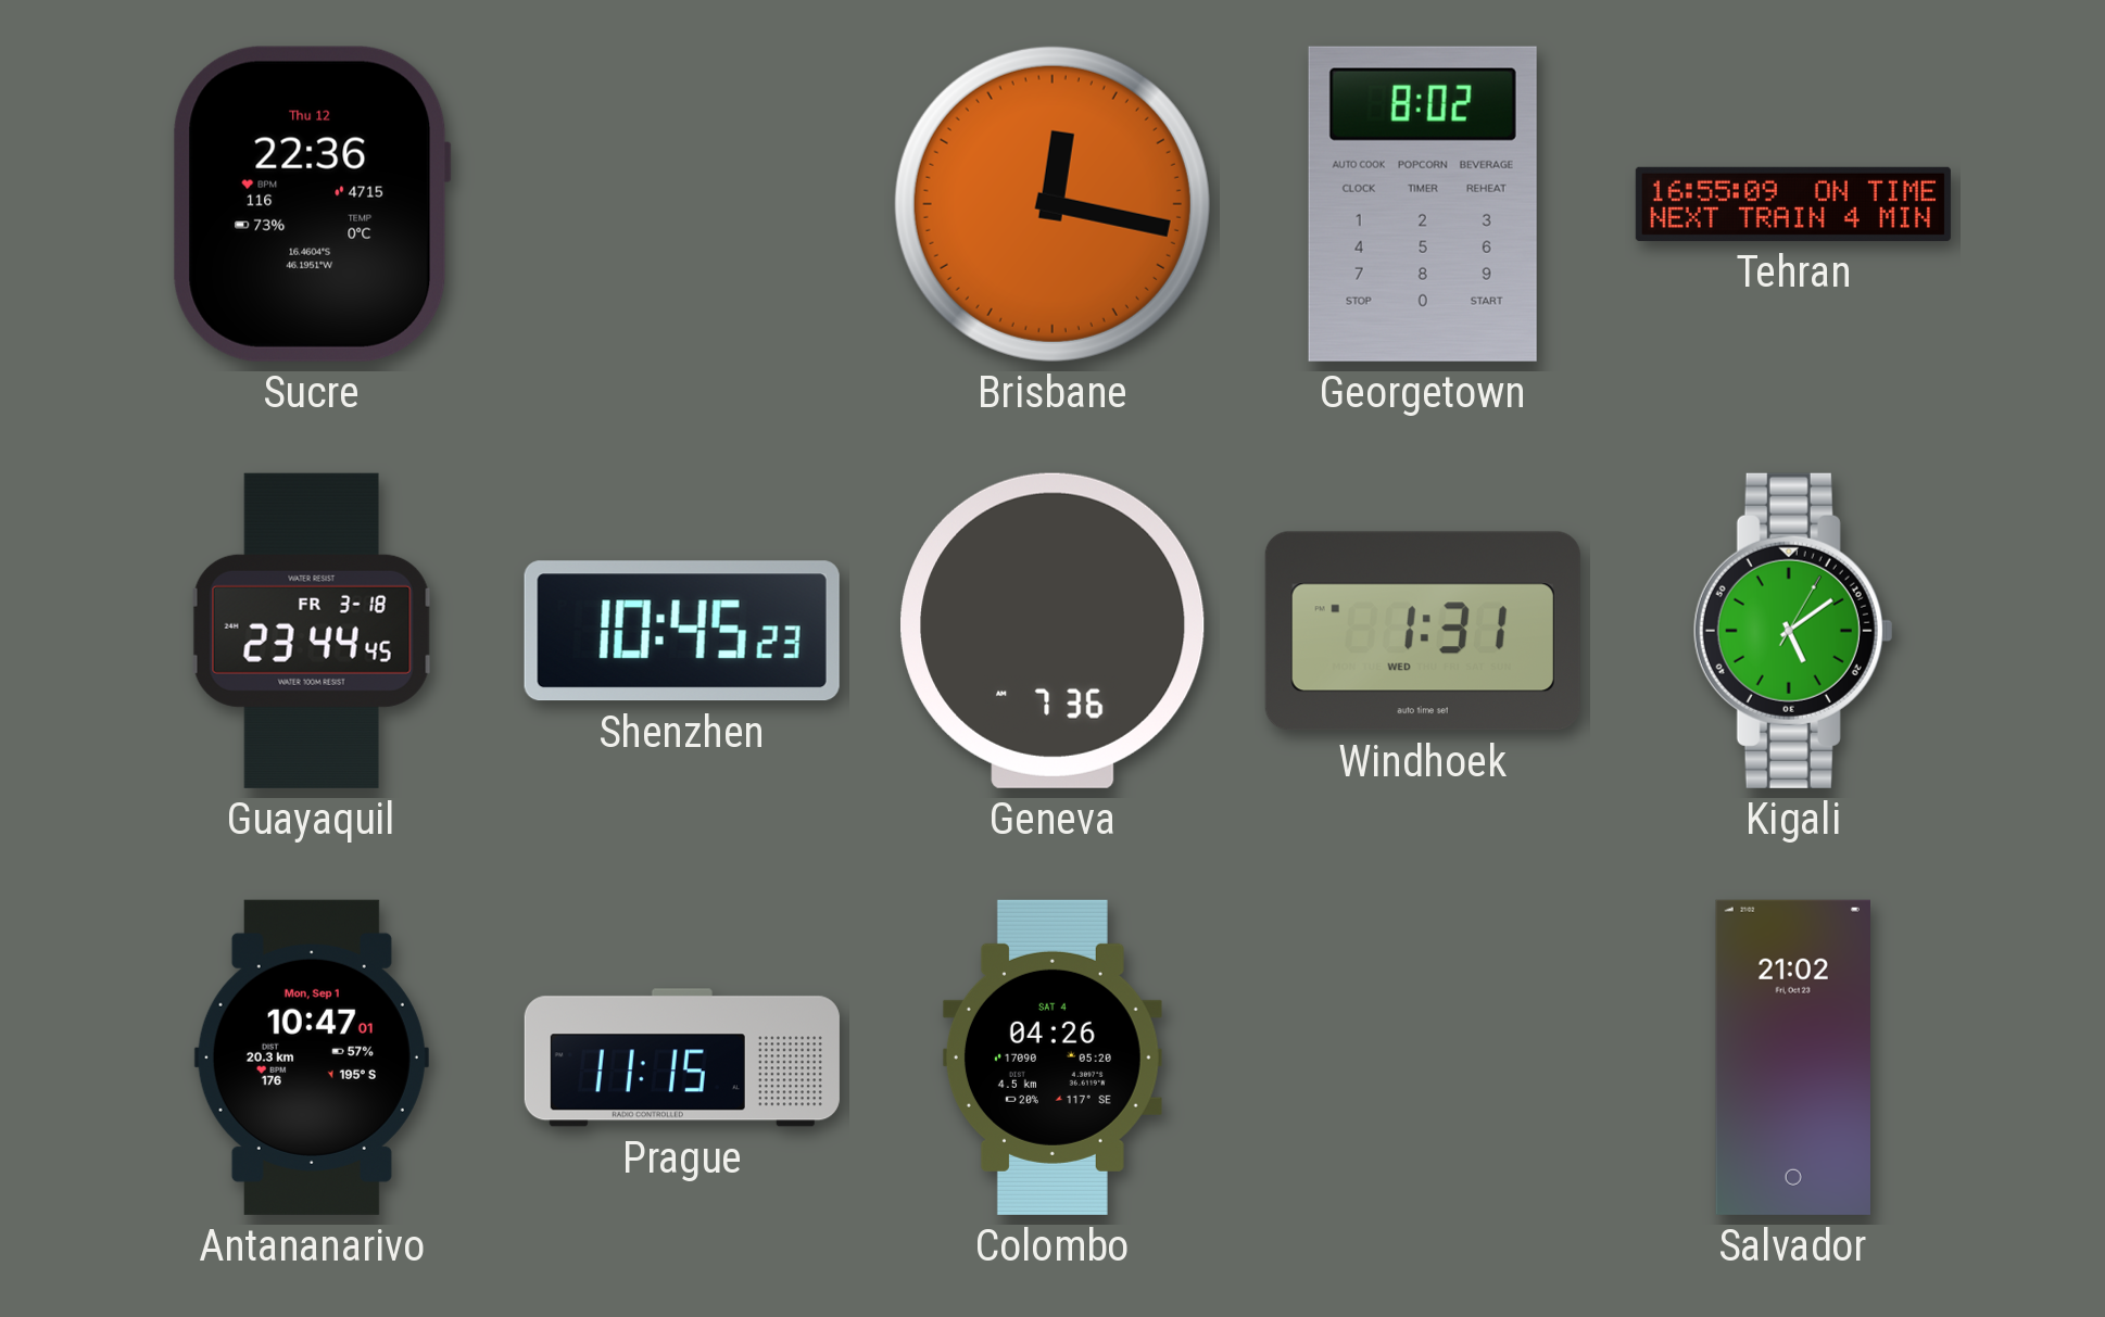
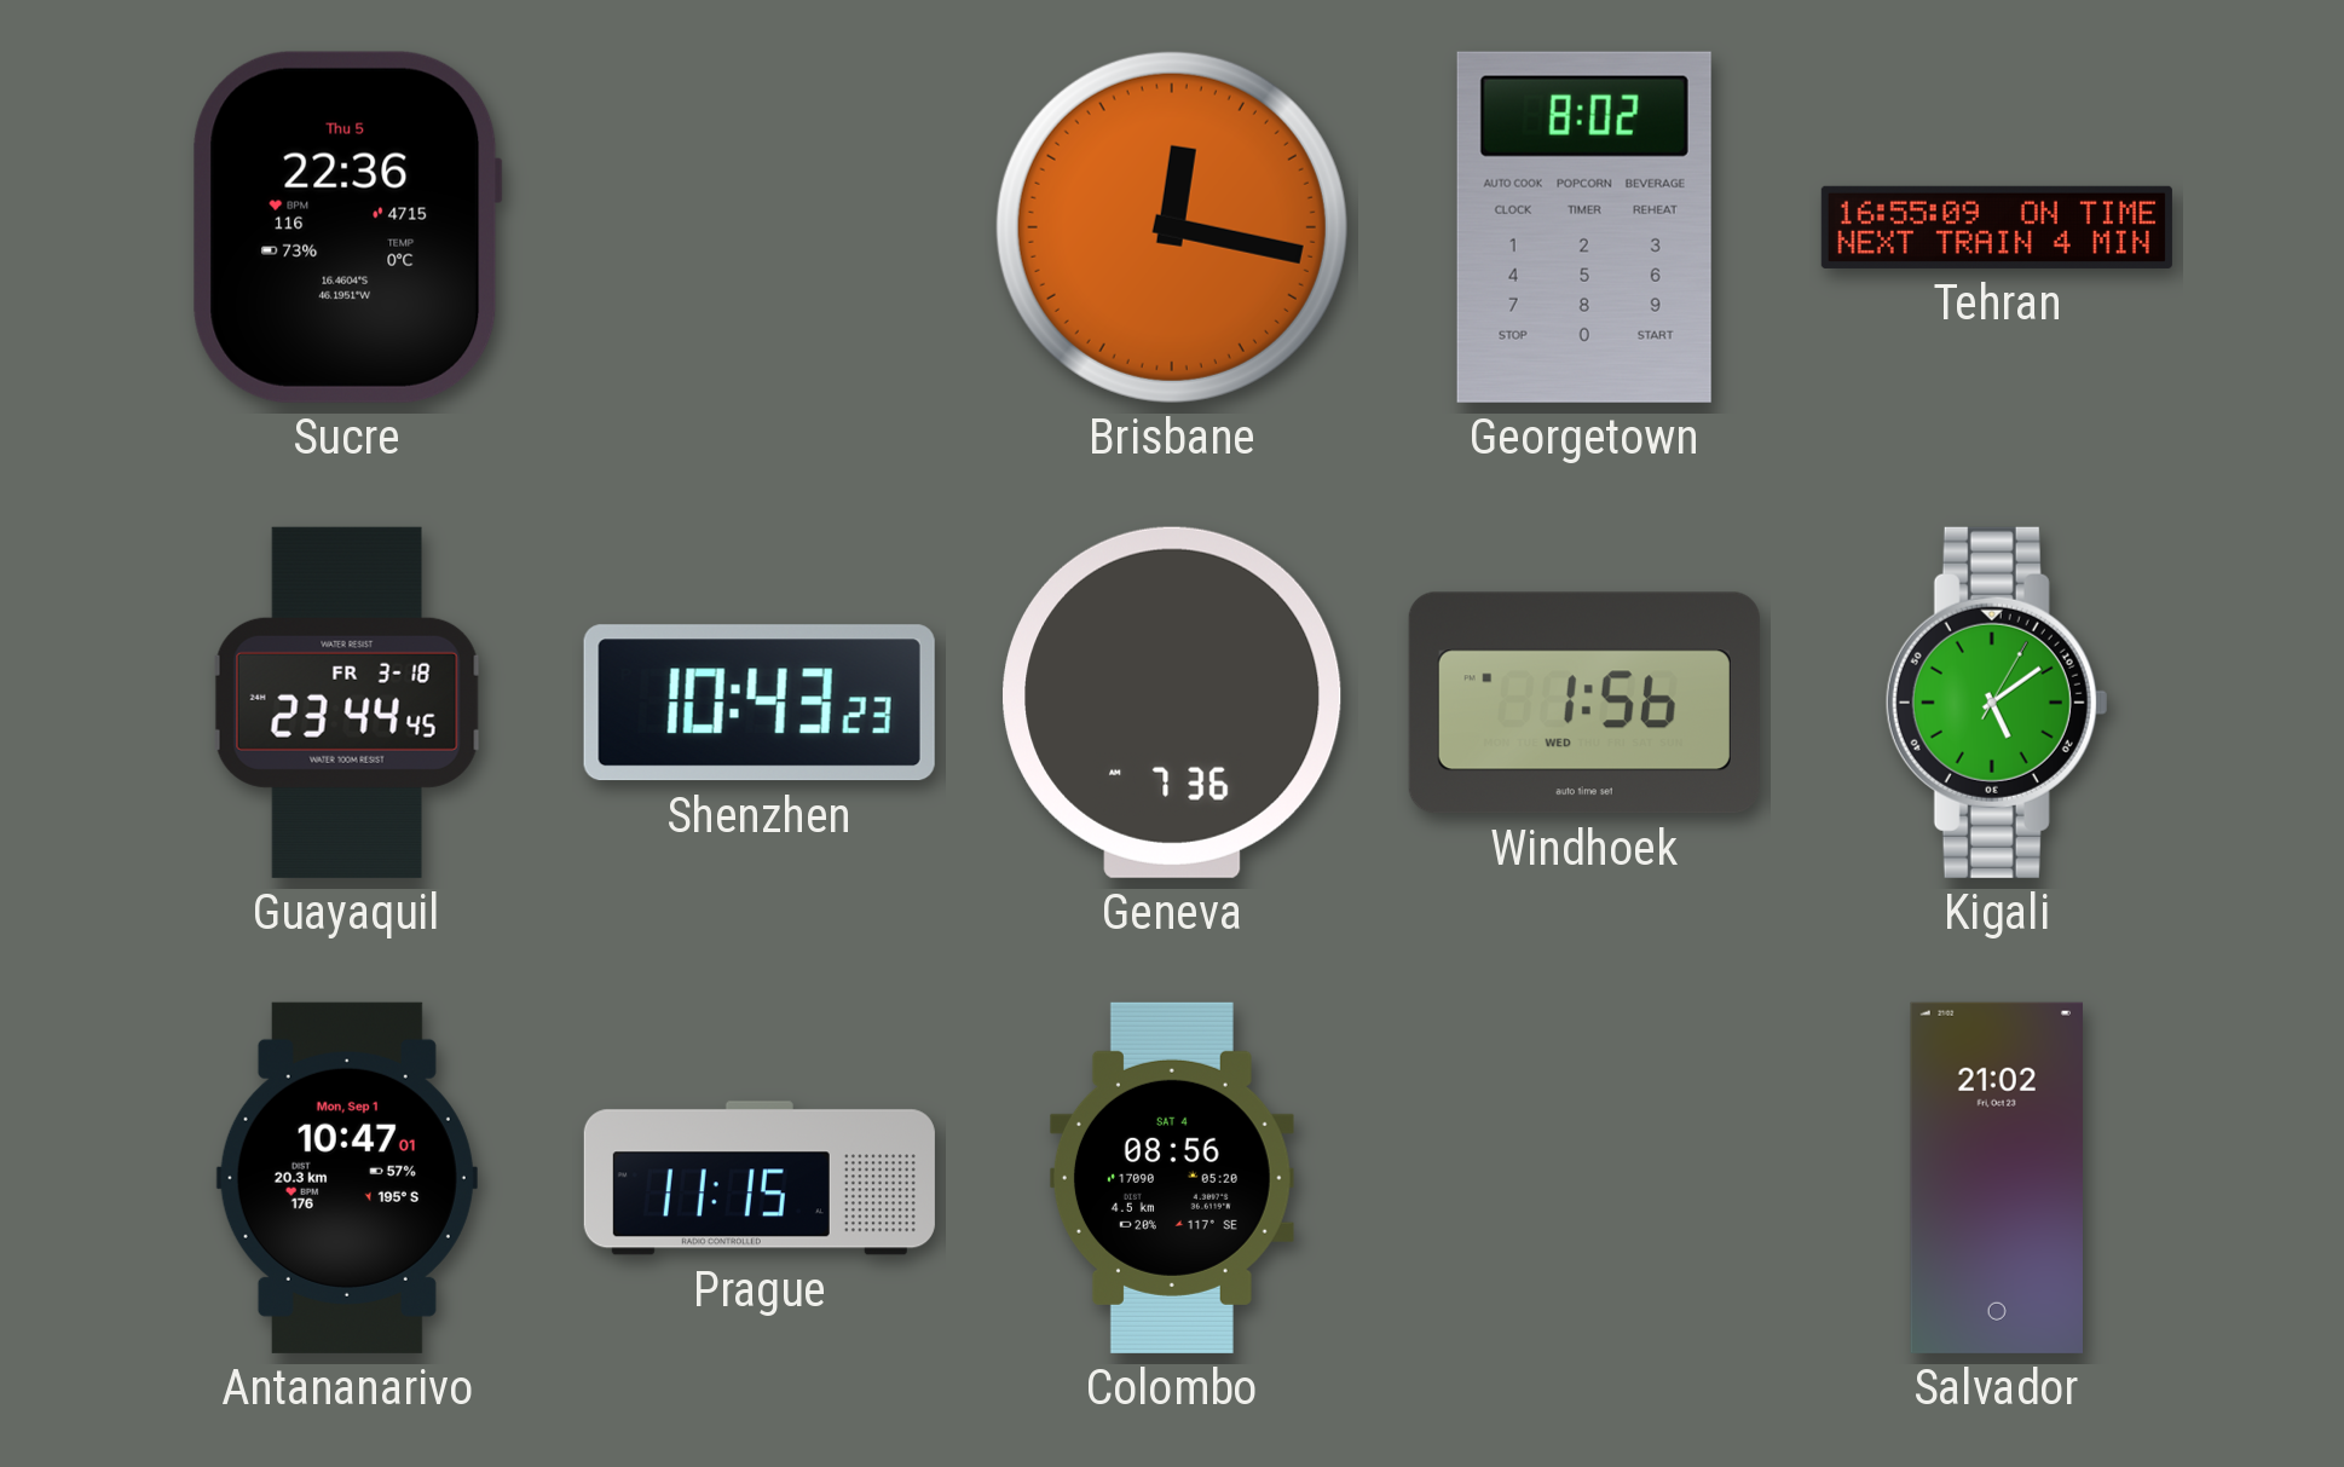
Sucre date: Thu 12 -> Thu 5 (347, 227)
Shenzhen: 10:45 -> 10:43 (760, 703)
Windhoek: 1:31 -> 1:56 (1584, 703)
Colombo: 04:26 -> 08:56 (1172, 1178)
